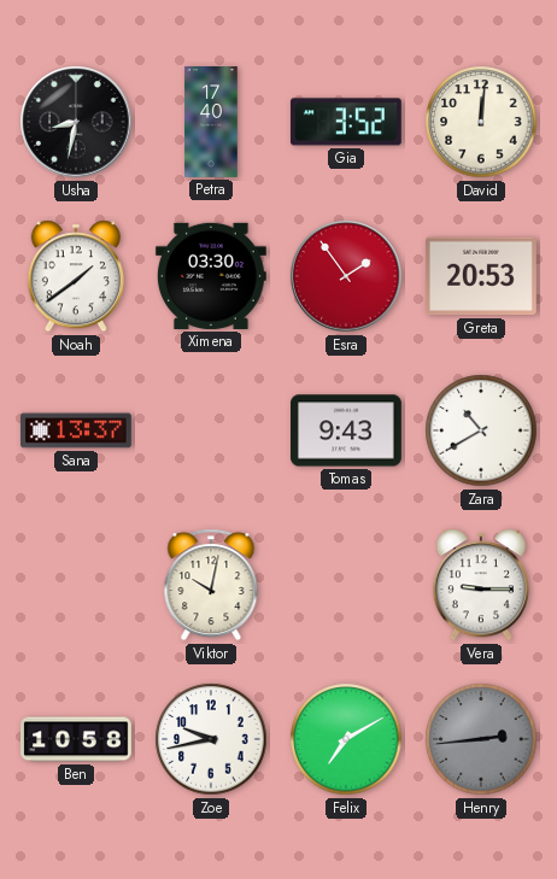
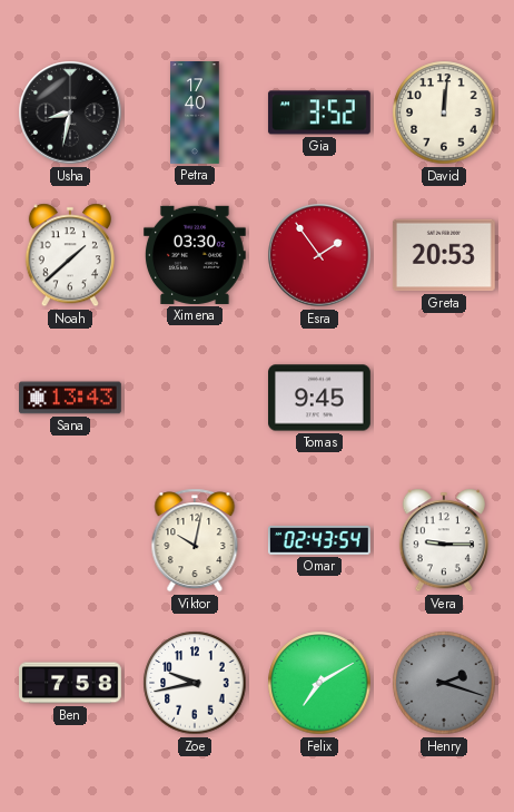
Noah: 1:39 -> 1:38 (70, 255)
Sana: 13:37 -> 13:43 (71, 398)
Tomas: 9:43 -> 9:45 (320, 398)
Zara: 10:40 -> none (481, 430)
Omar: none -> 02:43 (319, 541)
Ben: 10:58 -> 7:58 (71, 683)
Henry: 2:44 -> 2:18 (444, 683)
